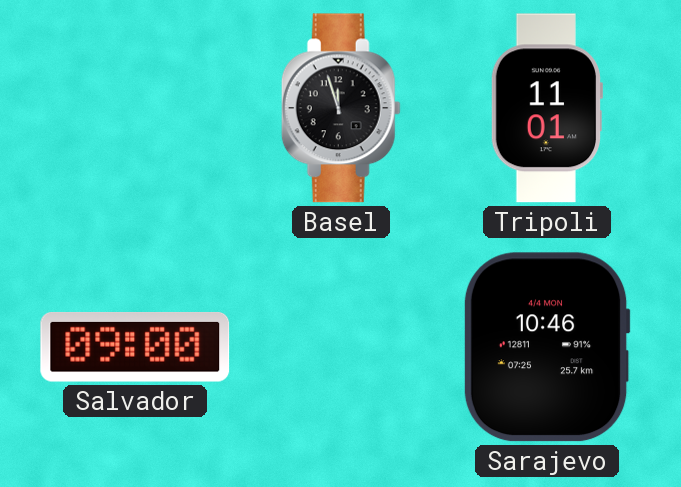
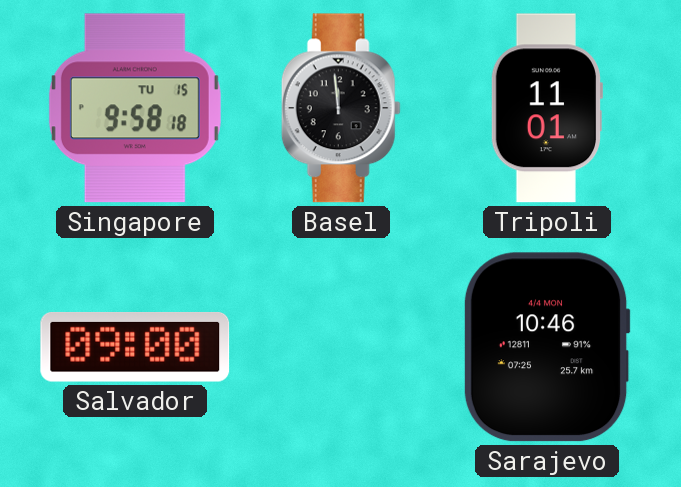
Singapore: none -> 9:58 (135, 108)
Basel: 11:57 -> 11:59 (341, 108)
